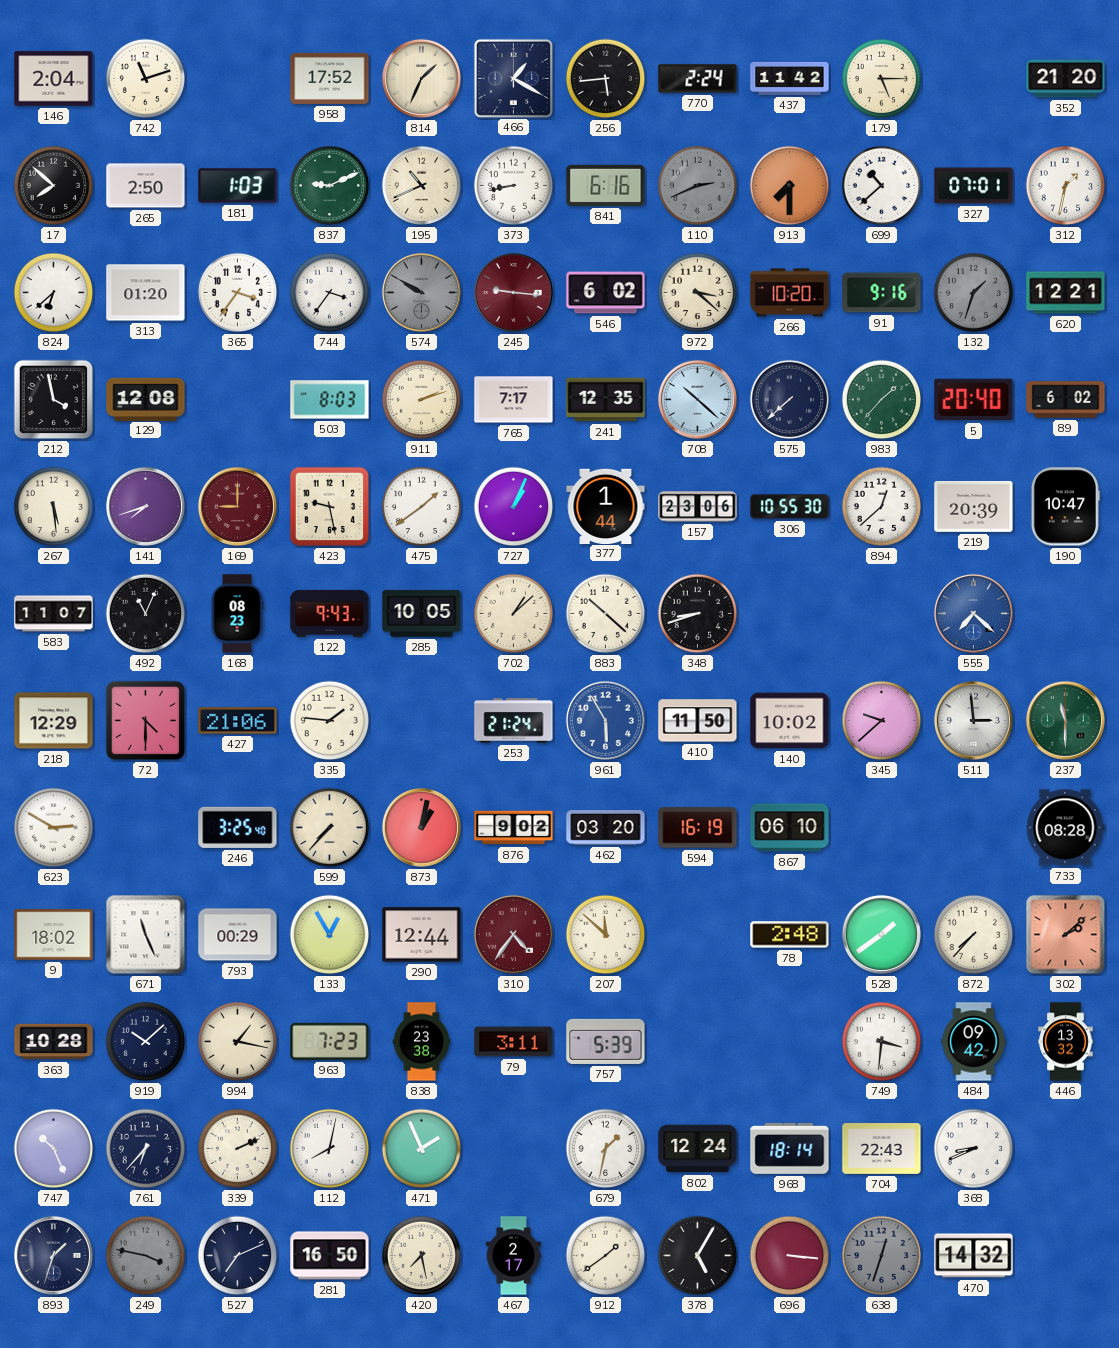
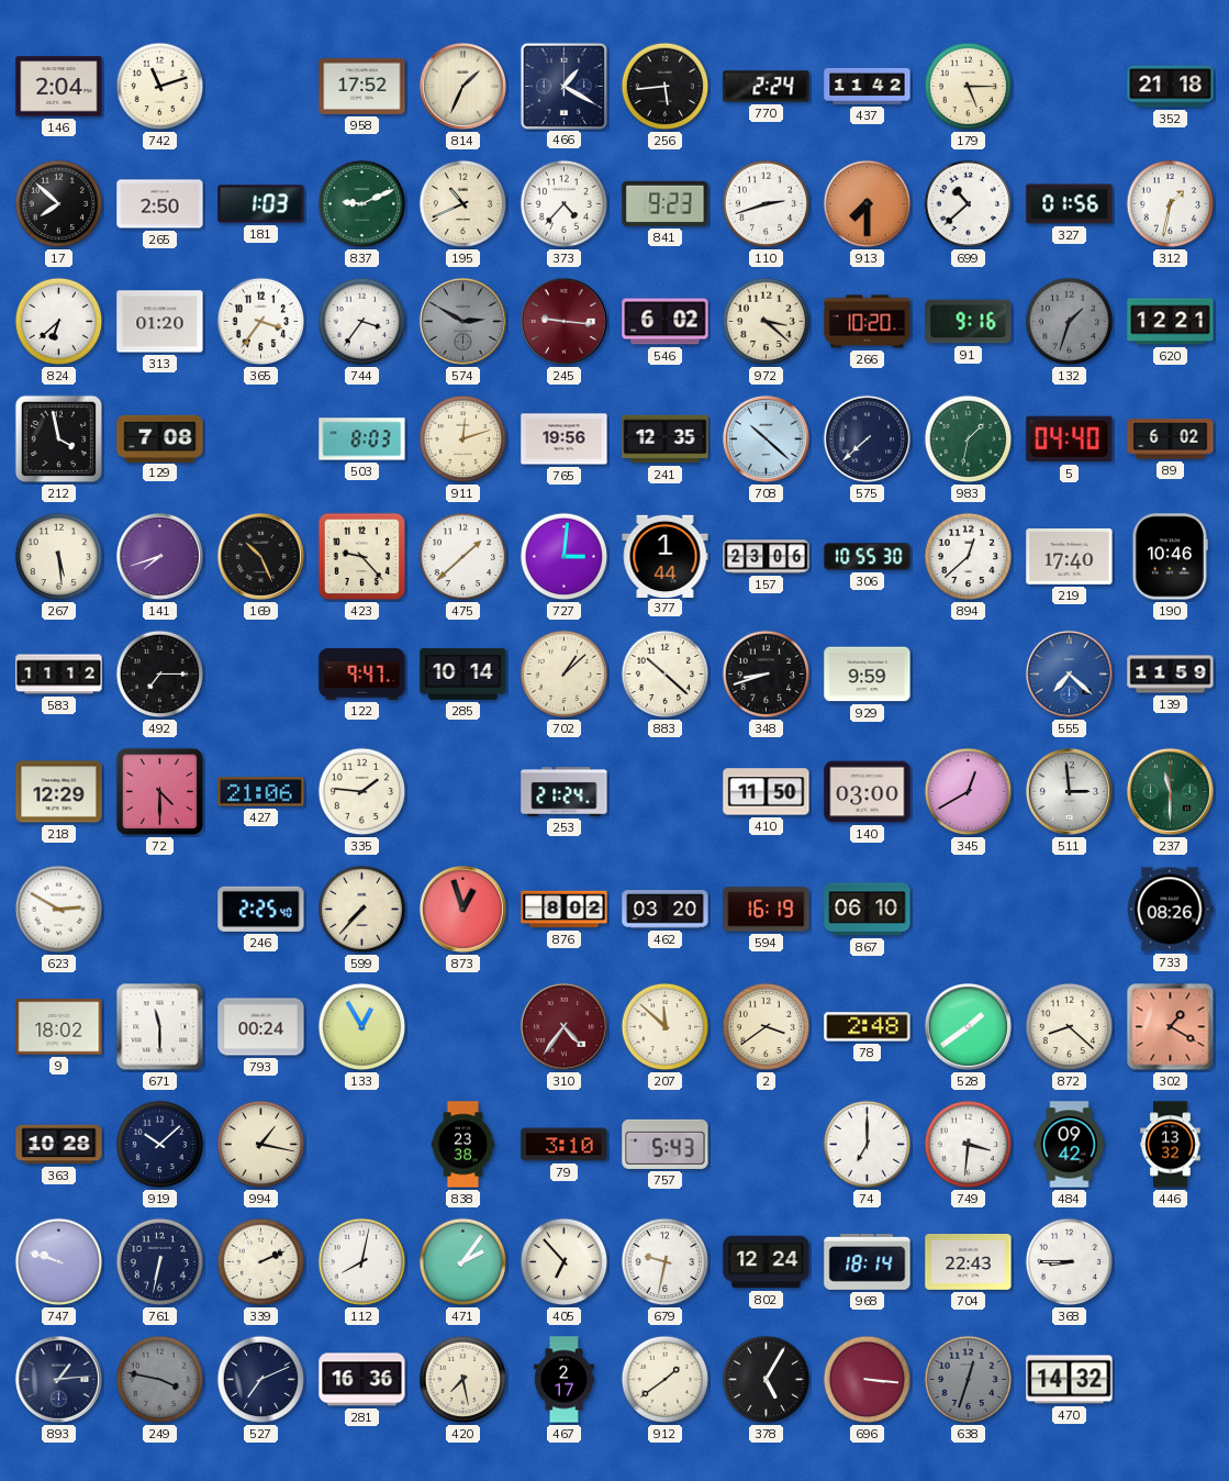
352: 21:20 -> 21:18 (1171, 87)
373: 8:43 -> 4:37 (565, 204)
841: 6:16 -> 9:23 (666, 203)
110: 2:41 -> 2:42 (767, 204)
110 dial: grey -> white (767, 204)
327: 07:01 -> 01:56 (1070, 204)
574: 9:50 -> 2:50 (462, 321)
129: 12:08 -> 7:08 (160, 438)
911: 2:12 -> 12:12 (463, 439)
765: 7:17 -> 19:56 (565, 439)
983: 1:37 -> 1:32 (969, 439)
5: 20:40 -> 04:40 (1070, 439)
169: 9:00 -> 10:26 (260, 556)
169 dial: burgundy -> black (260, 556)
423: 9:28 -> 9:23 (362, 557)
475: 1:39 -> 1:38 (463, 557)
727: 1:04 -> 3:01 (565, 557)
219: 20:39 -> 17:40 (1070, 556)
190: 10:47 -> 10:46 (1170, 557)
583: 11:07 -> 11:12 (59, 675)
492: 11:04 -> 7:15 (160, 675)
168: 08:23 -> none (237, 614)
122: 9:43 -> 9:47 (362, 673)
285: 10:05 -> 10:14 (463, 675)
929: none -> 9:59 (868, 675)
139: none -> 11:59 (1171, 675)
961: 5:55 -> none (605, 720)
140: 10:02 -> 03:00 (868, 792)
345: 9:38 -> 12:40 (969, 792)
246: 3:25 -> 2:25 (261, 909)
873: 1:02 -> 12:57 (462, 909)
876: 9:02 -> 8:02 (565, 910)
733: 08:28 -> 08:26 (1171, 910)
671: 11:26 -> 11:30 (160, 1027)
793: 00:29 -> 00:24 (261, 1027)
290: 12:44 -> none (422, 935)
2: none -> 3:39 (767, 1027)
872: 7:37 -> 8:22 (1070, 1027)
302: 2:08 -> 1:20 (1171, 1027)
963: 7:23 -> none (330, 1041)
79: 3:11 -> 3:10 (565, 1145)
757: 5:39 -> 5:43 (666, 1144)
74: none -> 7:00 (868, 1145)
747: 10:26 -> 9:48 (59, 1262)
761: 6:37 -> 6:32 (160, 1262)
471: 1:56 -> 2:06 (463, 1262)
405: none -> 6:53 (565, 1262)
679: 1:32 -> 9:32 (666, 1262)
368: 8:41 -> 8:45 (1070, 1262)
893: 1:33 -> 1:14 (58, 1379)
281: 16:50 -> 16:36 (362, 1380)
